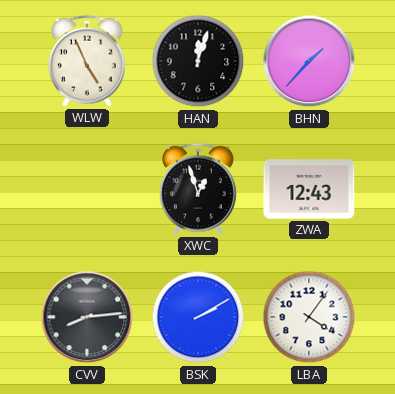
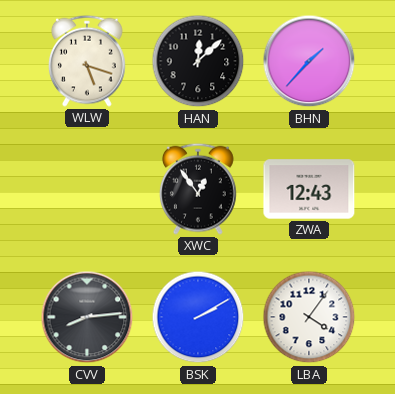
WLW: 4:56 -> 5:18 (87, 61)
HAN: 12:03 -> 12:08 (198, 61)
XWC: 12:57 -> 12:54 (198, 189)
